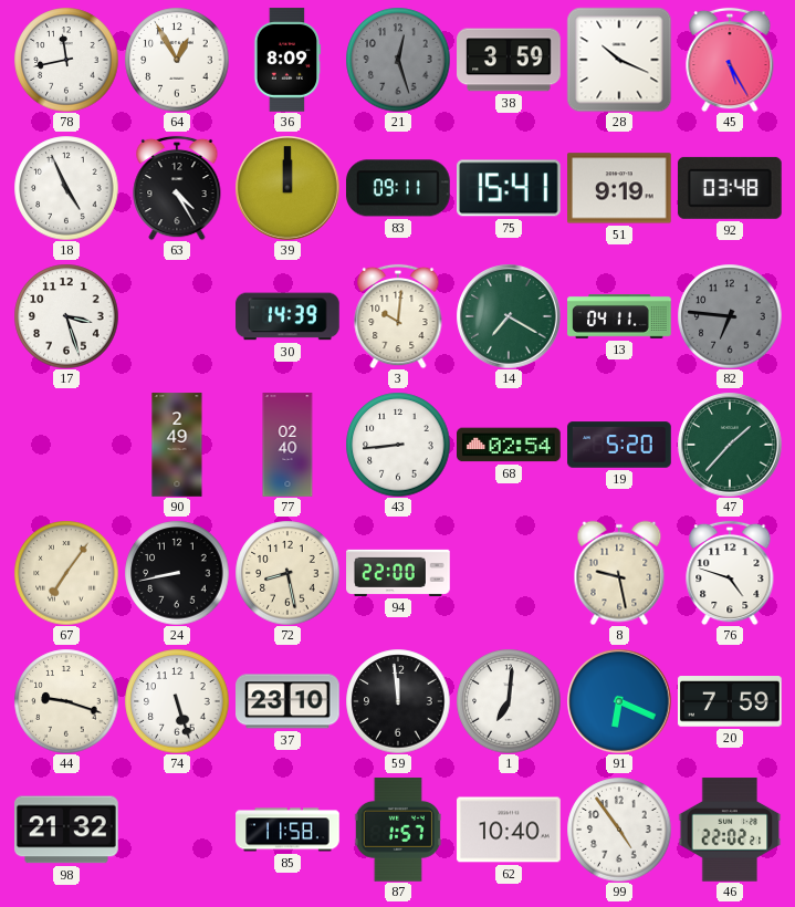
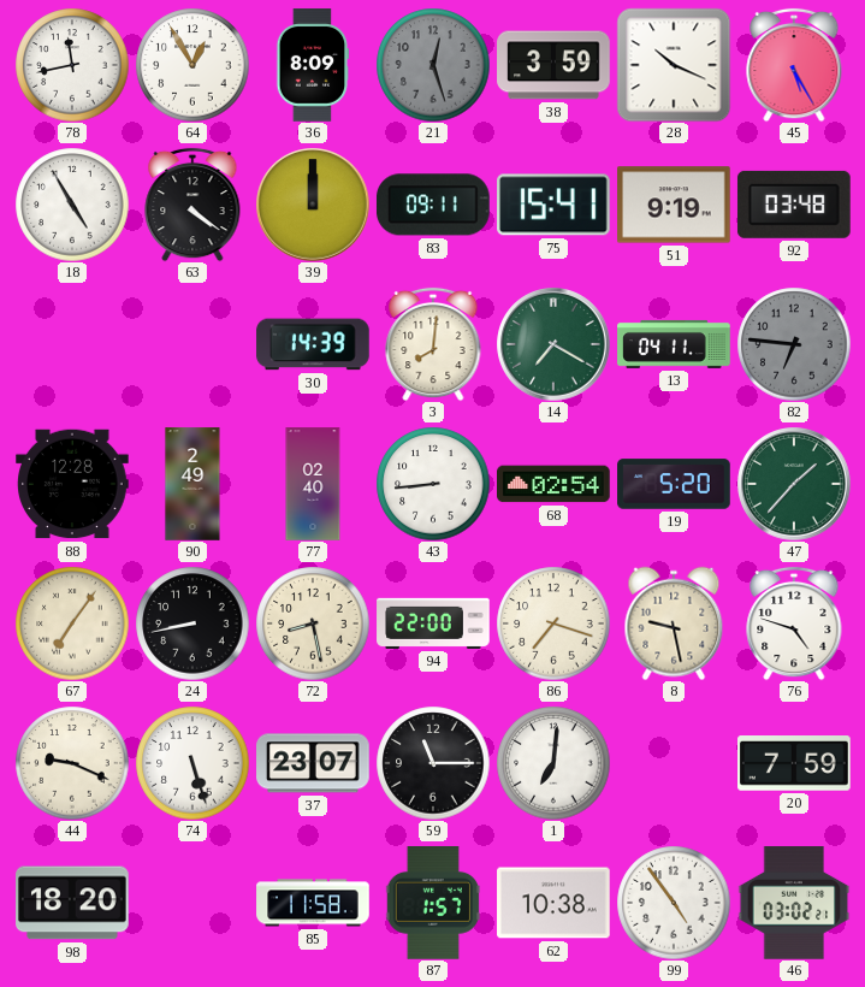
18: 4:56 -> 4:55 (72, 205)
63: 4:25 -> 4:21 (192, 205)
17: 3:27 -> none (66, 316)
3: 10:01 -> 8:01 (433, 344)
88: none -> 12:28 (72, 484)
86: none -> 7:18 (553, 623)
44: 9:18 -> 9:19 (72, 763)
37: 23:10 -> 23:07 (314, 763)
59: 11:59 -> 11:15 (433, 763)
91: 6:19 -> none (619, 701)
98: 21:32 -> 18:20 (73, 903)
62: 10:40 -> 10:38 (553, 903)
46: 22:02 -> 03:02 (794, 903)
